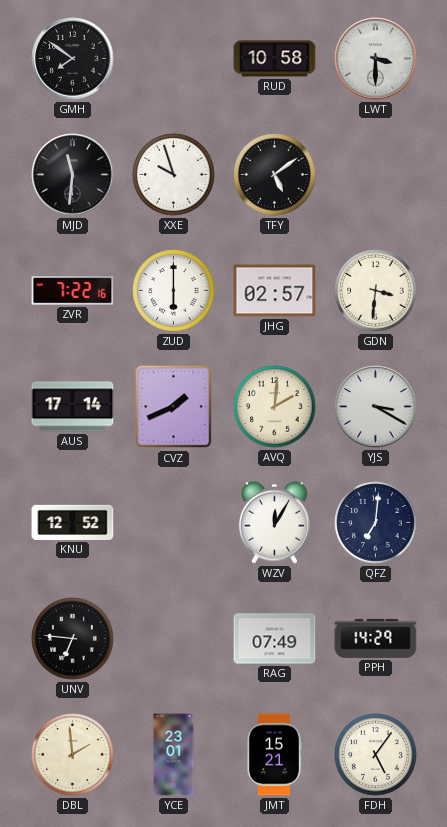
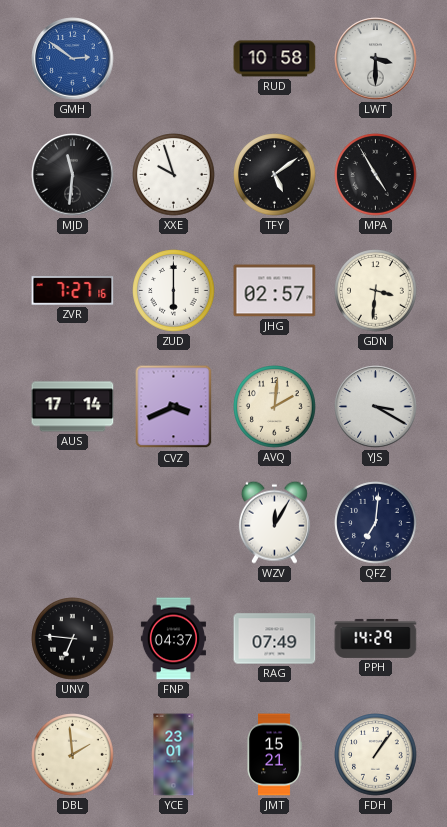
GMH: 7:51 -> 2:51 (73, 59)
GMH dial: black -> blue (73, 59)
MPA: none -> 4:55 (376, 175)
ZVR: 7:22 -> 7:27 (73, 291)
CVZ: 1:41 -> 3:41 (174, 407)
KNU: 12:52 -> none (73, 522)
FNP: none -> 04:37 (173, 639)
FDH: 5:06 -> 1:06 (376, 755)
